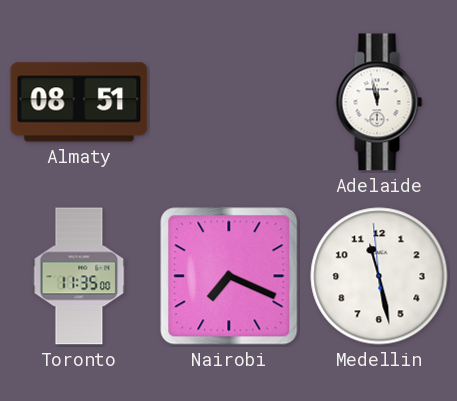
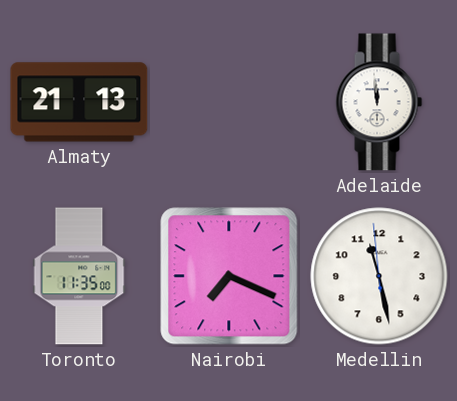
Almaty: 08:51 -> 21:13 (79, 102)
Adelaide: 11:58 -> 11:59 (379, 102)
